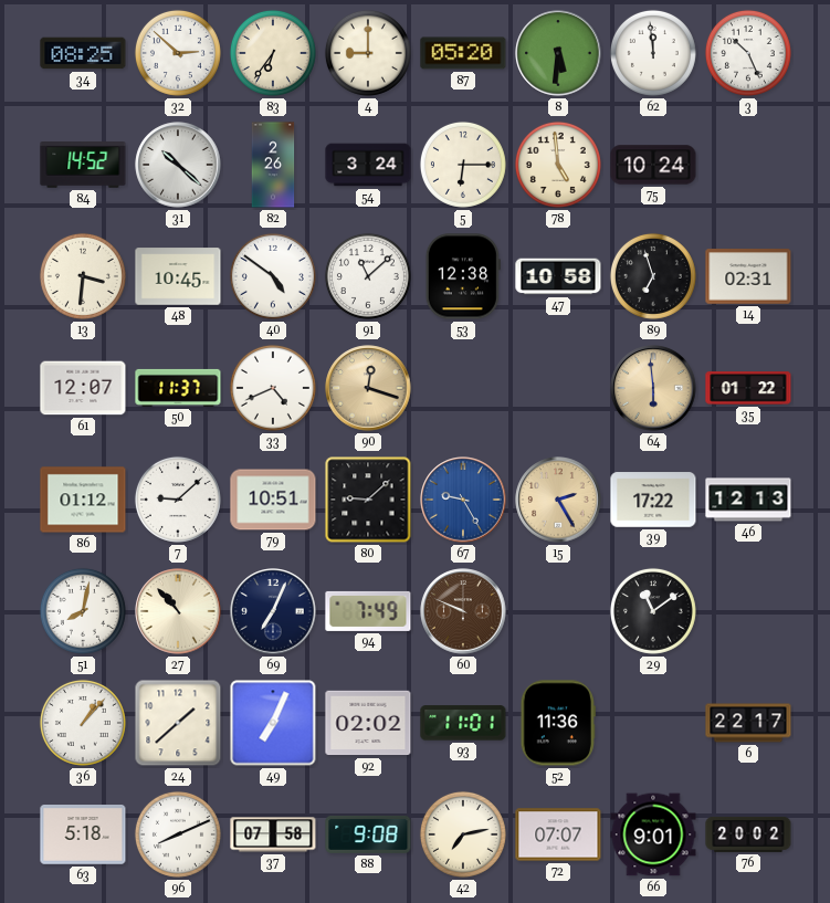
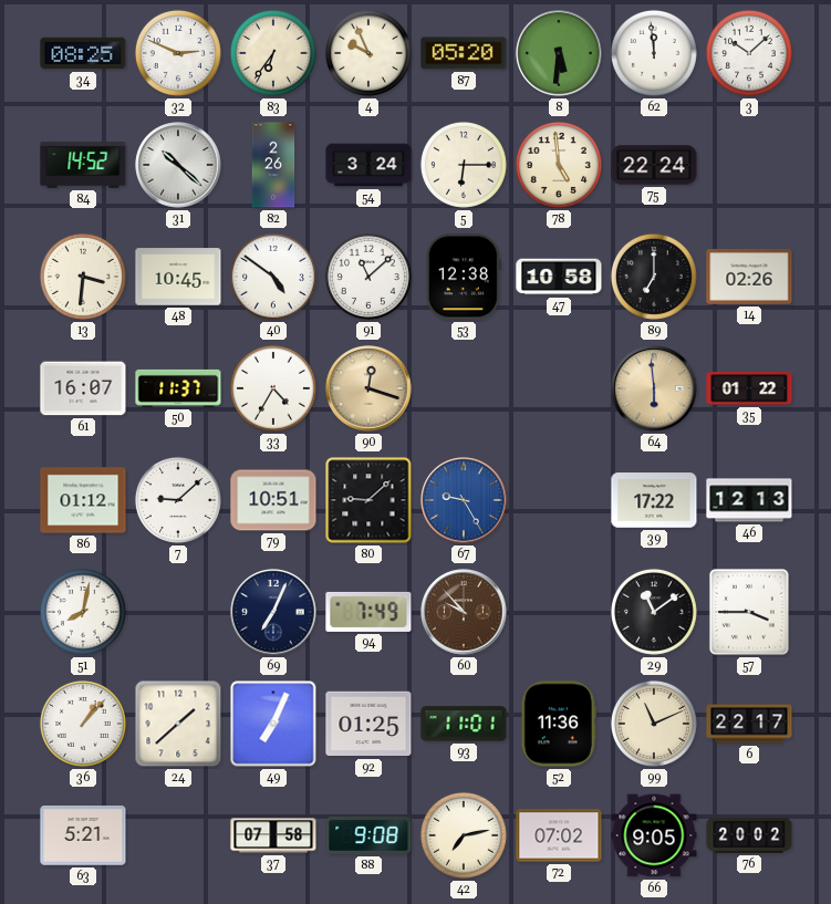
32: 2:52 -> 2:49 (178, 53)
4: 9:00 -> 9:56 (368, 53)
3: 10:26 -> 10:08 (749, 53)
75: 10:24 -> 22:24 (654, 165)
89: 6:57 -> 7:00 (654, 277)
14: 02:31 -> 02:26 (749, 277)
61: 12:07 -> 16:07 (83, 388)
33: 4:41 -> 4:35 (273, 388)
15: 2:25 -> none (558, 500)
27: 10:53 -> none (178, 611)
60: 9:49 -> 9:53 (464, 612)
57: none -> 3:45 (749, 612)
92: 02:02 -> 01:25 (368, 724)
99: none -> 11:11 (654, 724)
63: 5:18 -> 5:21 (83, 837)
96: 8:11 -> none (178, 834)
72: 07:07 -> 07:02 (559, 835)
66: 9:01 -> 9:05 (654, 835)
